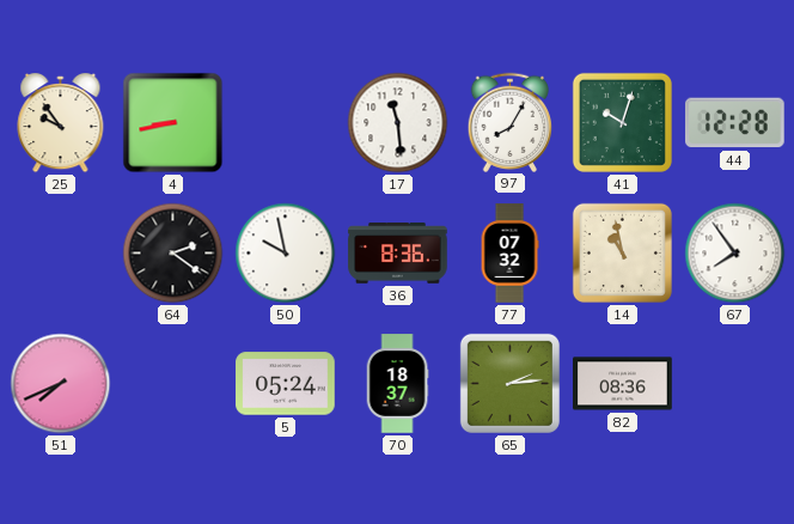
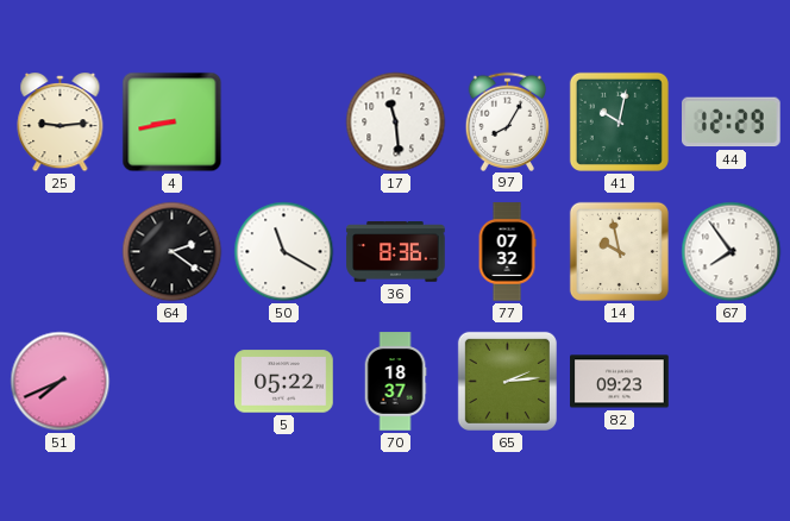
25: 9:54 -> 9:14 (61, 124)
41: 10:03 -> 10:02 (619, 121)
44: 12:28 -> 12:29 (732, 123)
50: 9:58 -> 11:20 (284, 252)
14: 10:58 -> 9:58 (619, 251)
5: 05:24 -> 05:22 (284, 382)
82: 08:36 -> 09:23 (620, 382)
